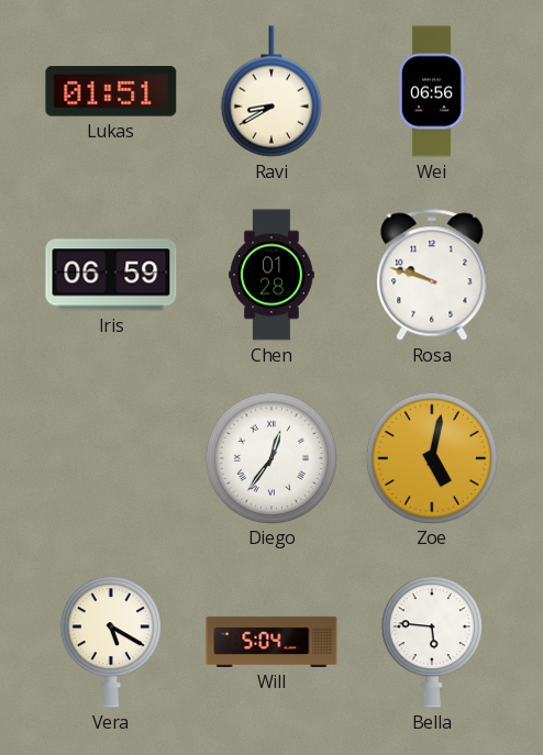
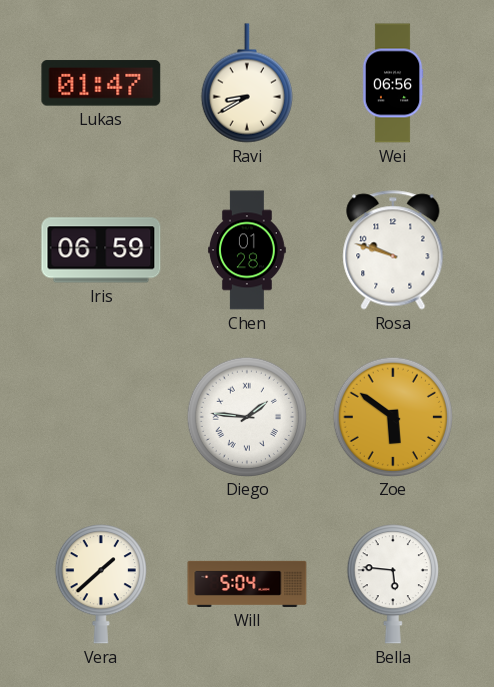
Lukas: 01:51 -> 01:47 (101, 83)
Diego: 12:36 -> 1:46 (246, 416)
Zoe: 5:02 -> 5:51 (392, 416)
Vera: 5:20 -> 1:38 (101, 584)
